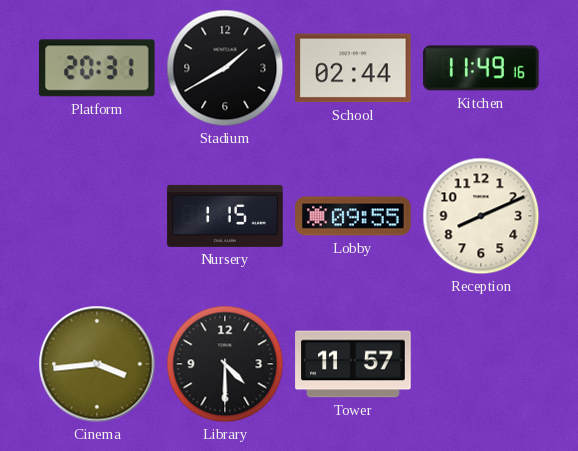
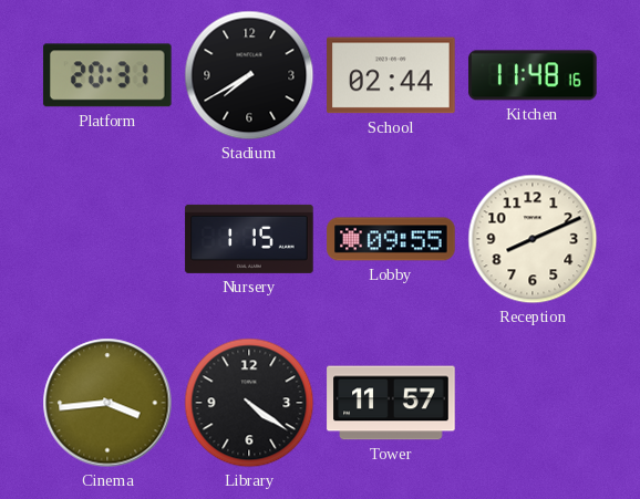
Stadium: 1:40 -> 7:40 (249, 75)
Kitchen: 11:49 -> 11:48 (533, 75)
Library: 4:30 -> 4:21 (249, 403)
